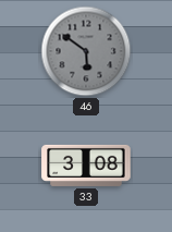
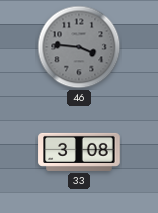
46: 5:51 -> 3:46 (79, 47)
